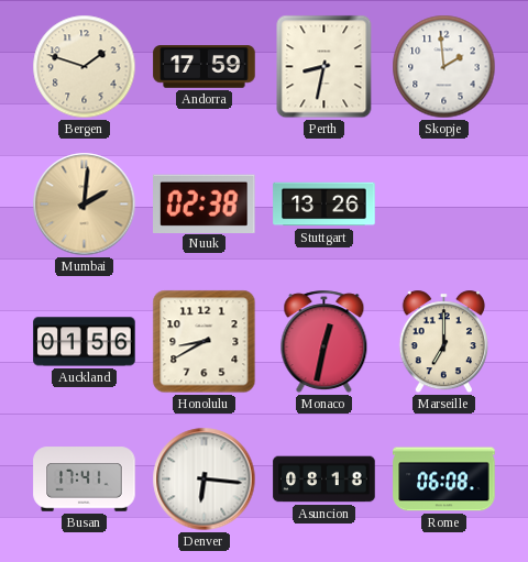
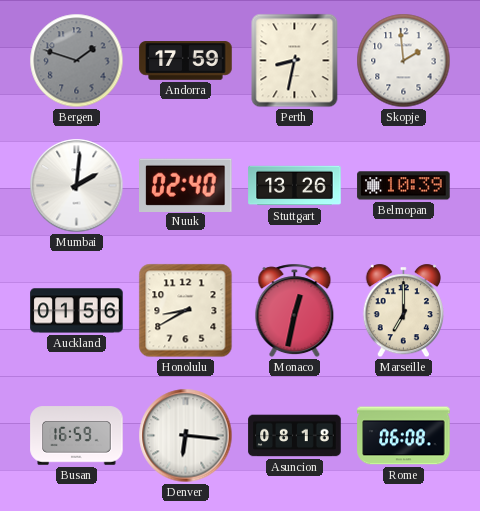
Bergen dial: cream -> grey (77, 61)
Mumbai dial: champagne -> white (77, 186)
Nuuk: 02:38 -> 02:40 (186, 185)
Belmopan: none -> 10:39 (404, 186)
Busan: 17:41 -> 16:59 (77, 436)
